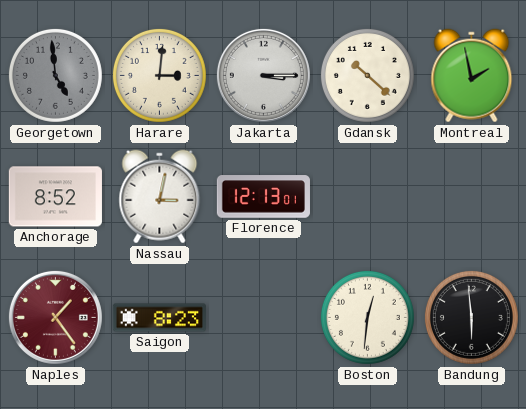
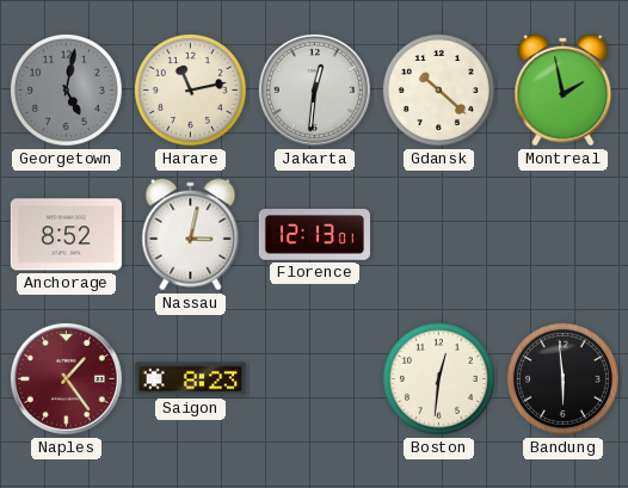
Georgetown: 4:59 -> 5:02 (66, 89)
Harare: 3:01 -> 11:13 (190, 89)
Jakarta: 3:15 -> 12:31 (314, 89)
